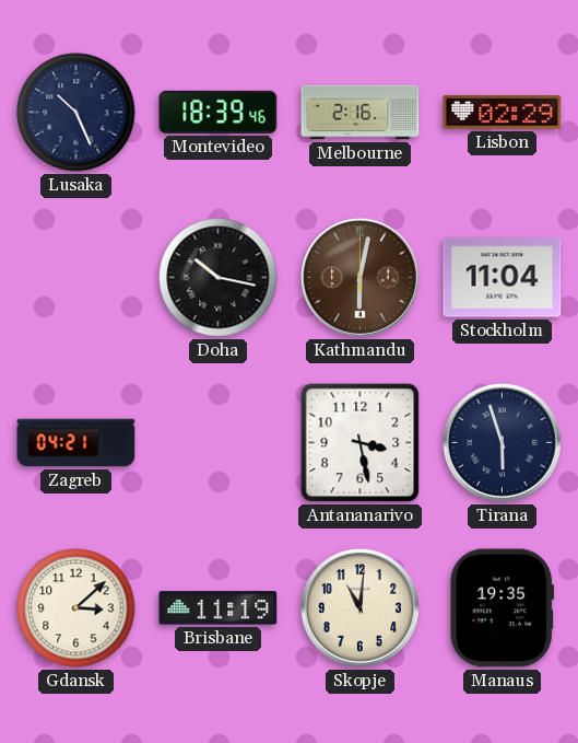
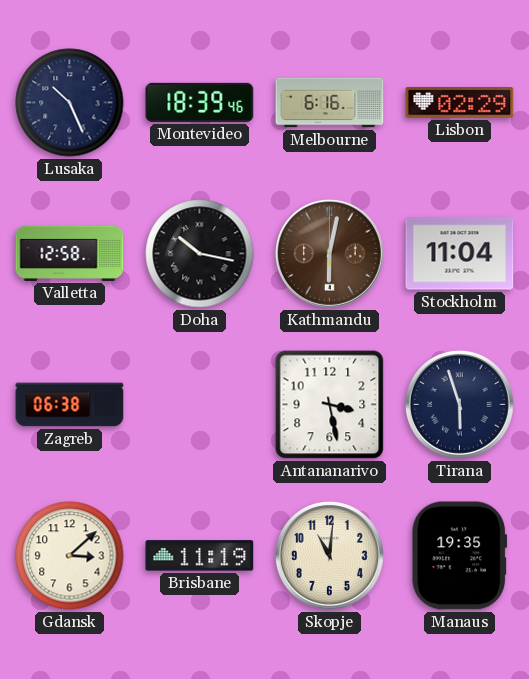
Melbourne: 2:16 -> 6:16 (330, 103)
Valletta: none -> 12:58 (70, 253)
Zagreb: 04:21 -> 06:38 (70, 405)
